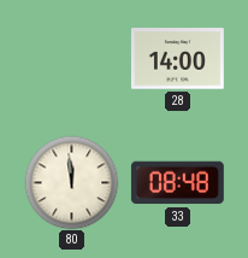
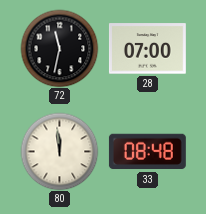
72: none -> 11:32 (59, 48)
28: 14:00 -> 07:00 (147, 49)
